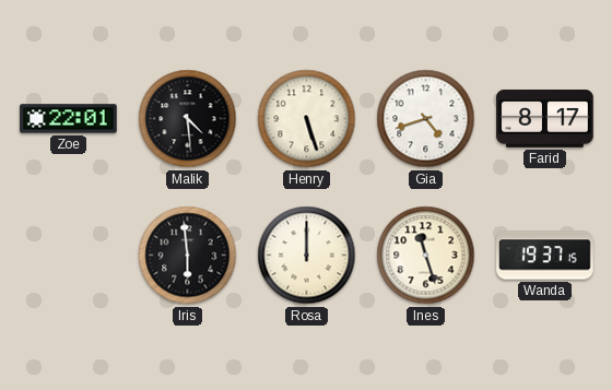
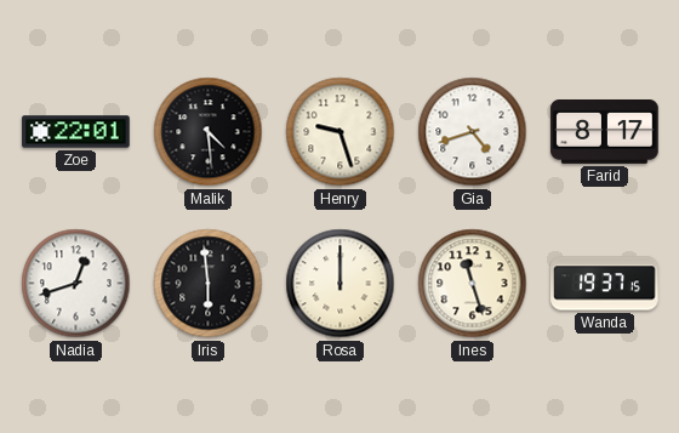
Henry: 5:27 -> 9:27 (341, 132)
Nadia: none -> 12:42 (76, 284)
